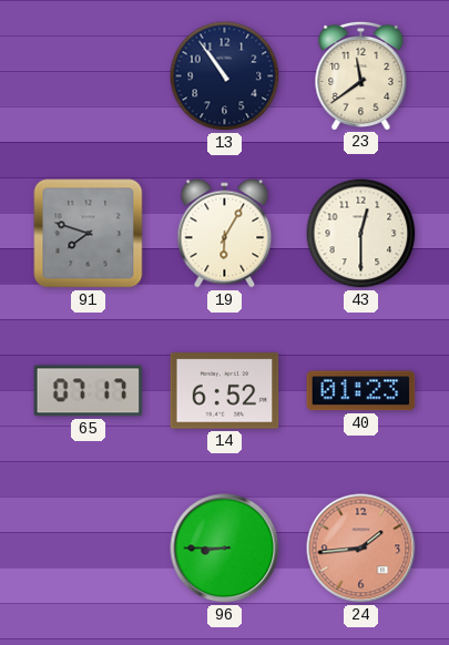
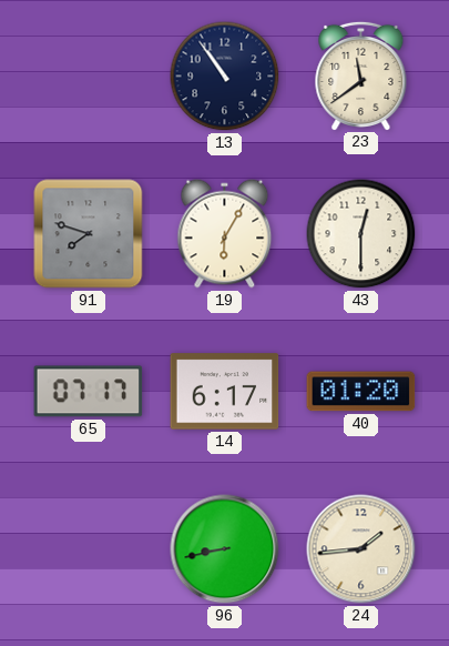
14: 6:52 -> 6:17 (225, 392)
40: 01:23 -> 01:20 (361, 392)
96: 8:45 -> 8:43 (225, 549)
24 dial: salmon -> cream (361, 549)
